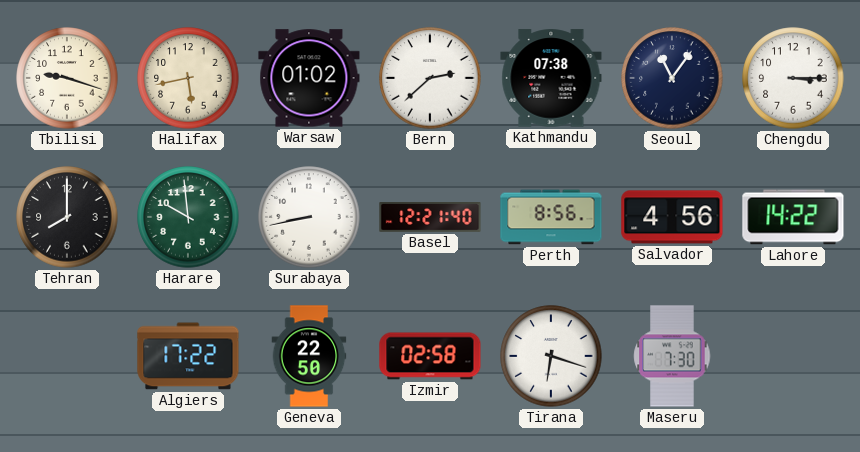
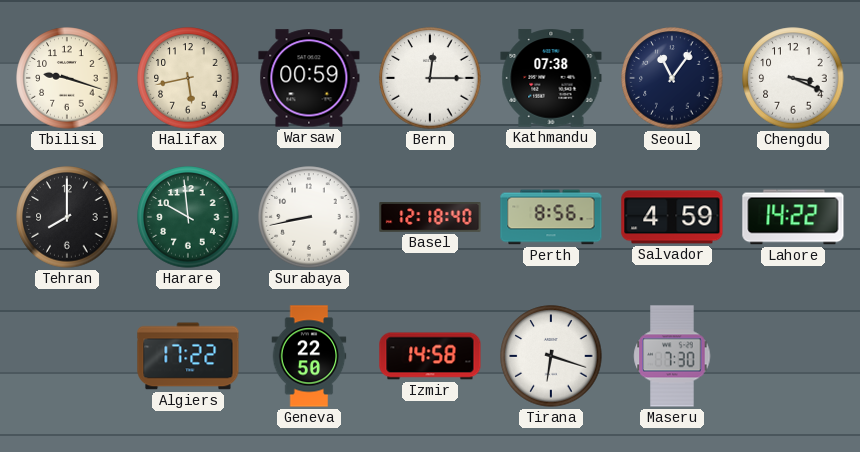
Warsaw: 01:02 -> 00:59 (309, 78)
Bern: 2:38 -> 12:15 (430, 78)
Chengdu: 3:15 -> 3:19 (793, 78)
Basel: 12:21 -> 12:18 (430, 217)
Salvador: 4:56 -> 4:59 (672, 217)
Izmir: 02:58 -> 14:58 (430, 356)
